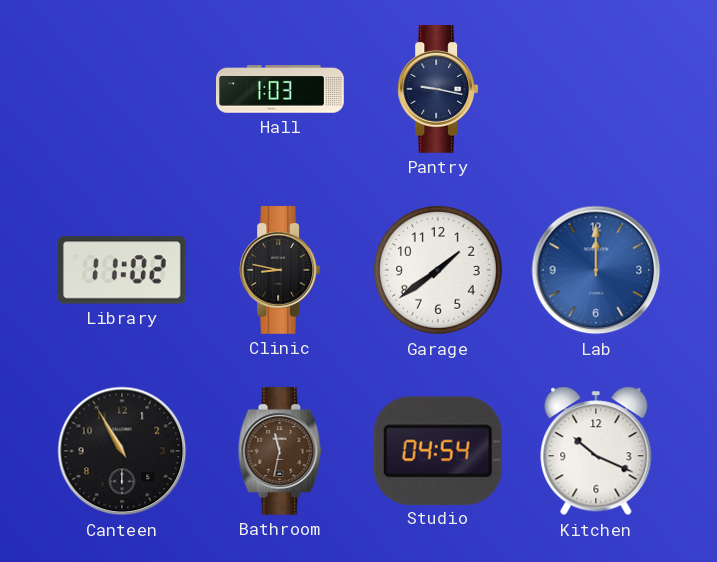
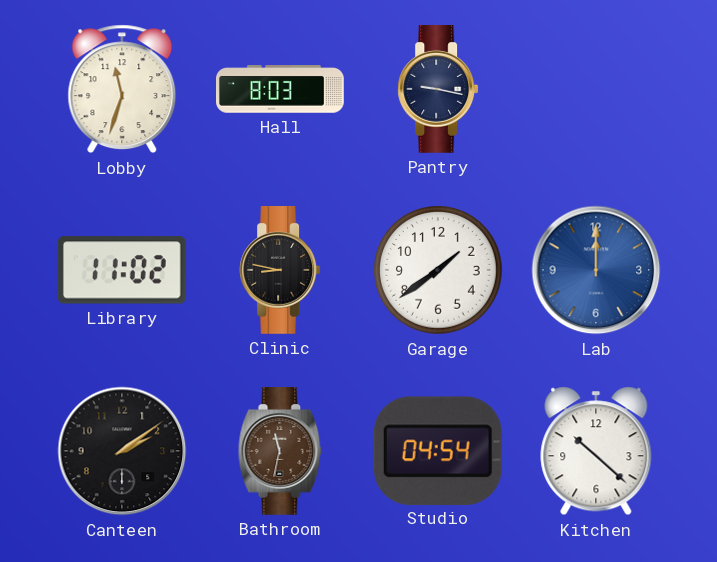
Lobby: none -> 11:33 (122, 89)
Hall: 1:03 -> 8:03 (281, 89)
Canteen: 10:55 -> 2:09 (122, 451)
Kitchen: 10:19 -> 10:22 (596, 451)
